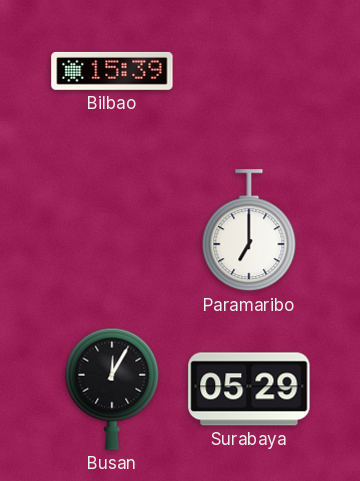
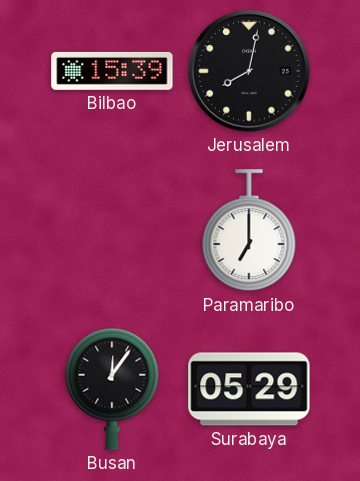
Jerusalem: none -> 8:02 (249, 71)
Busan: 12:05 -> 12:06 (112, 389)
